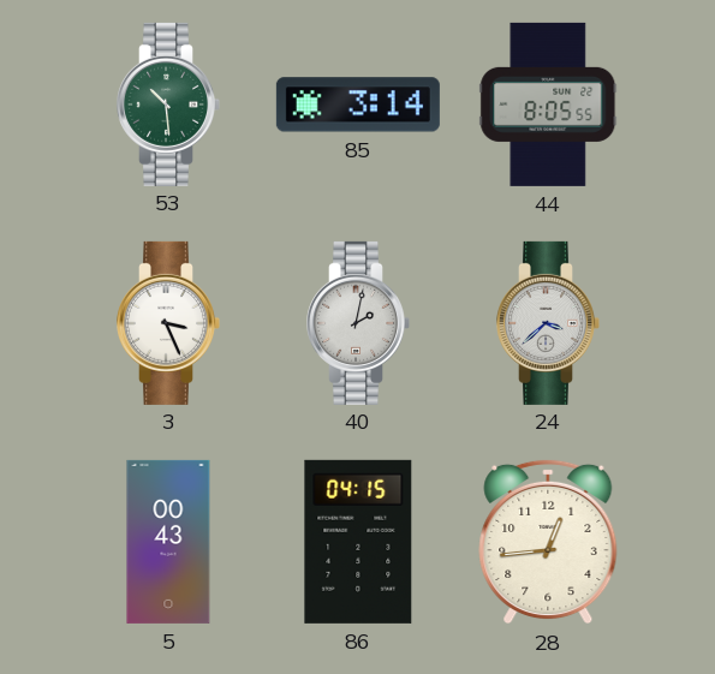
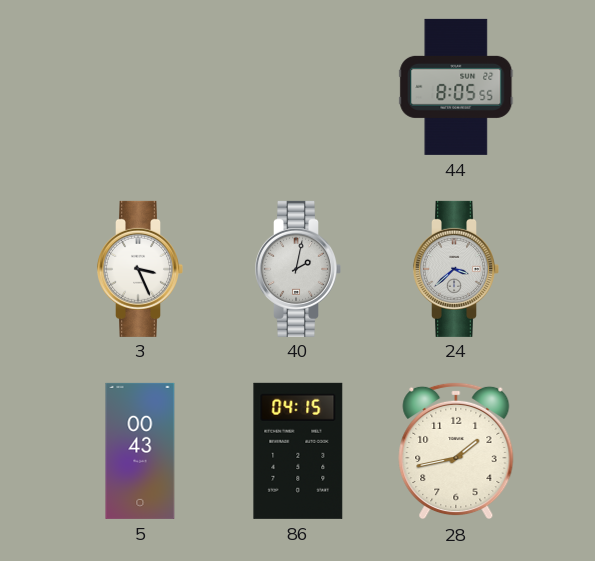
53: 10:29 -> none (168, 105)
85: 3:14 -> none (358, 105)
28: 12:44 -> 1:43 (456, 451)
